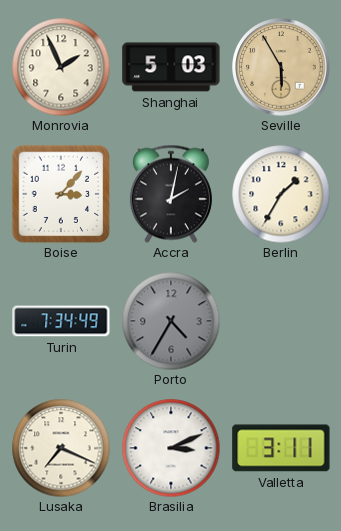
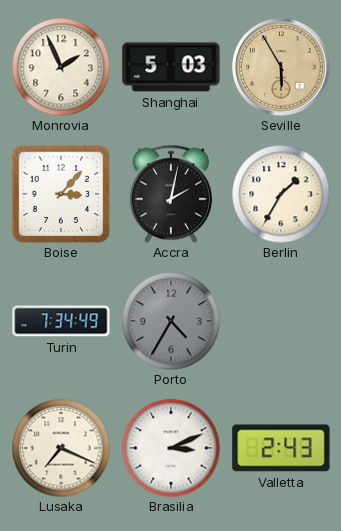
Valletta: 3:11 -> 2:43 (281, 448)
